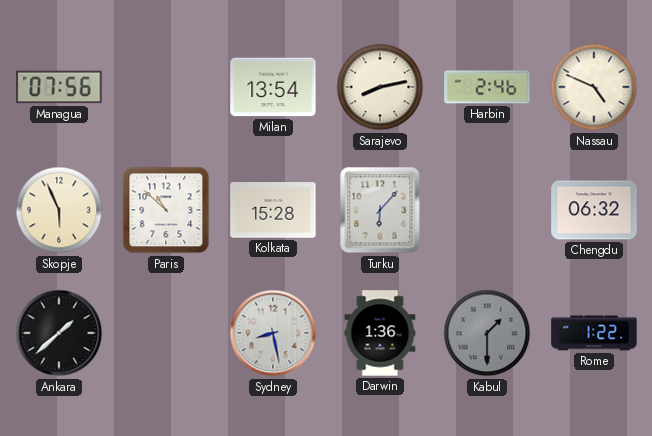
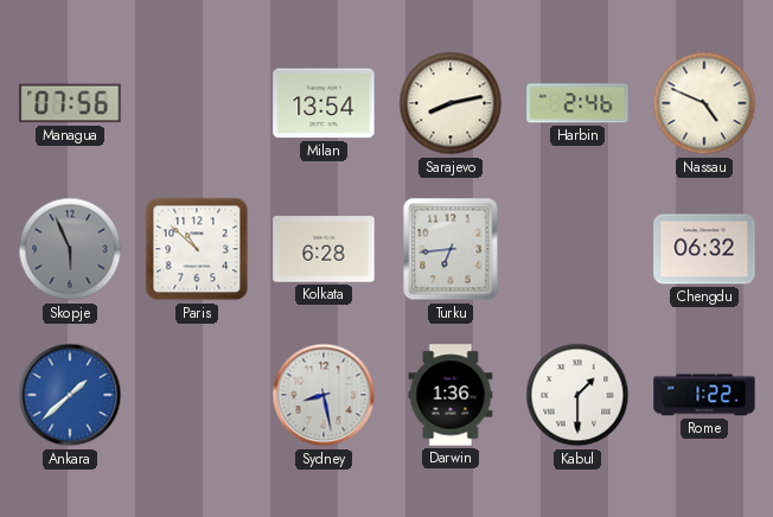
Skopje dial: cream -> grey (70, 249)
Kolkata: 15:28 -> 6:28 (324, 249)
Turku: 6:07 -> 6:44 (451, 249)
Ankara dial: black -> blue (70, 395)
Kabul dial: grey -> white (577, 395)
